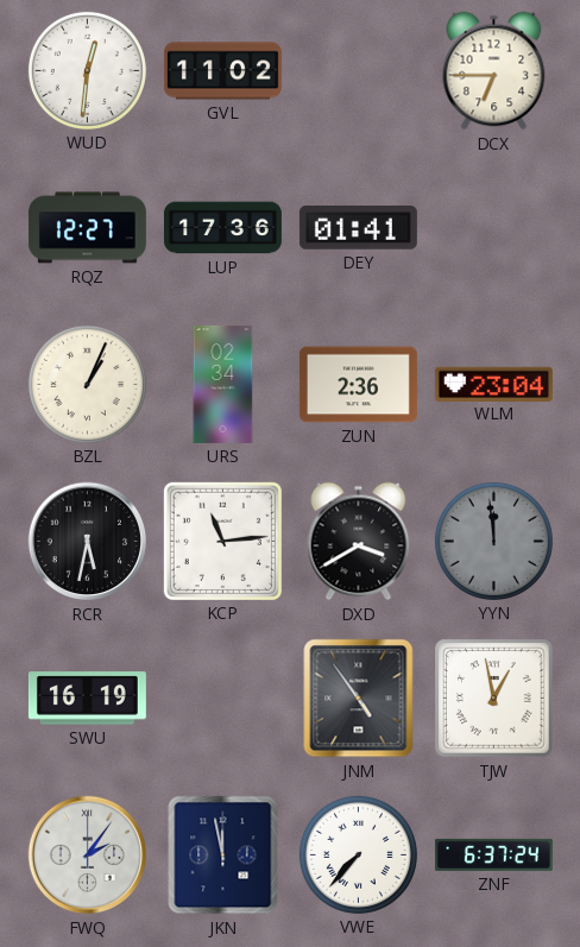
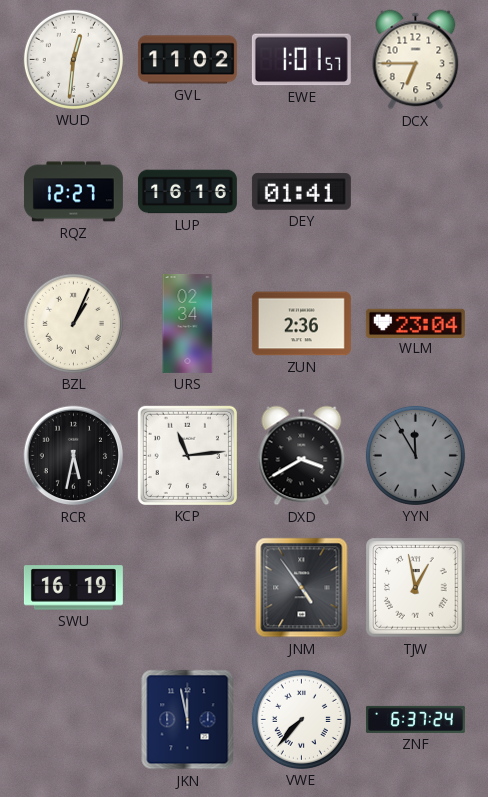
EWE: none -> 1:01 (301, 60)
LUP: 17:36 -> 16:16 (187, 192)
YYN: 11:59 -> 11:55 (415, 455)
FWQ: 2:06 -> none (88, 856)
